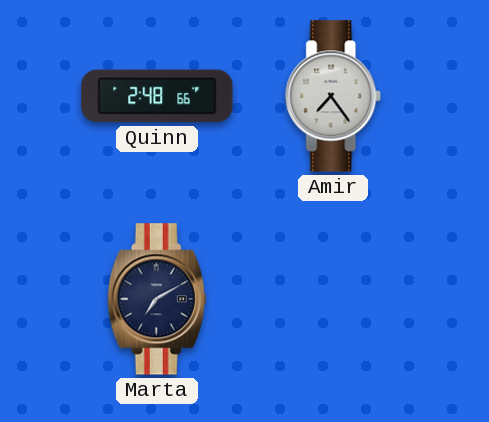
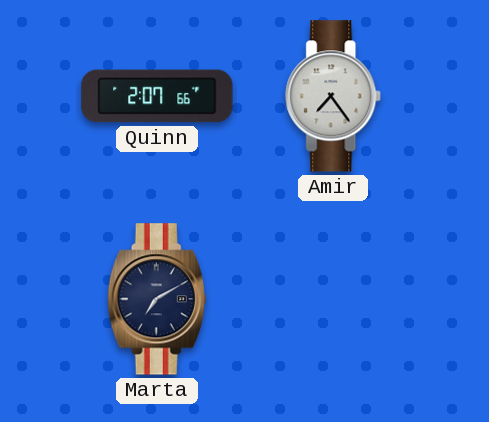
Quinn: 2:48 -> 2:07 (157, 96)
